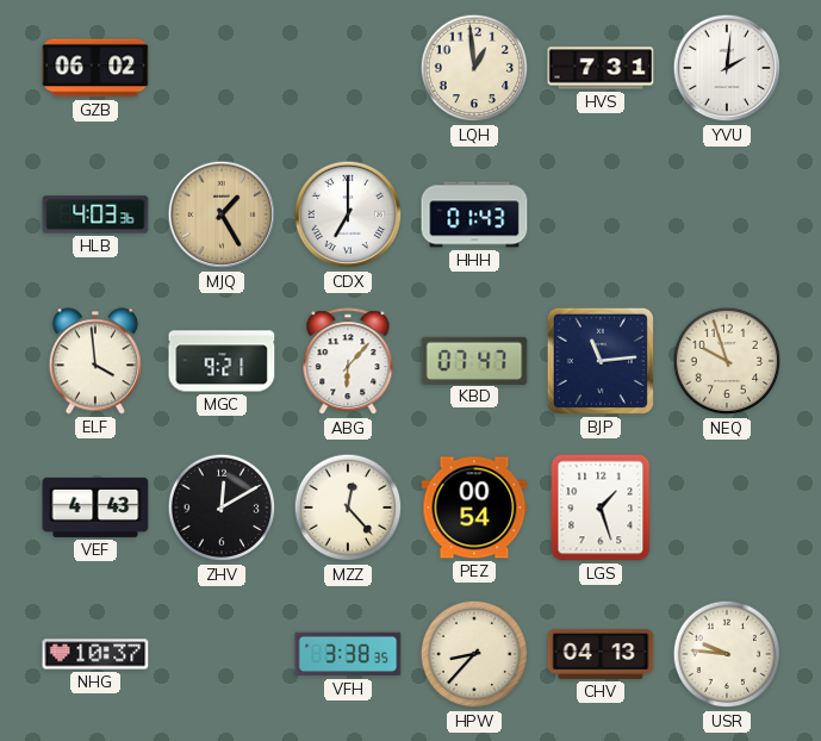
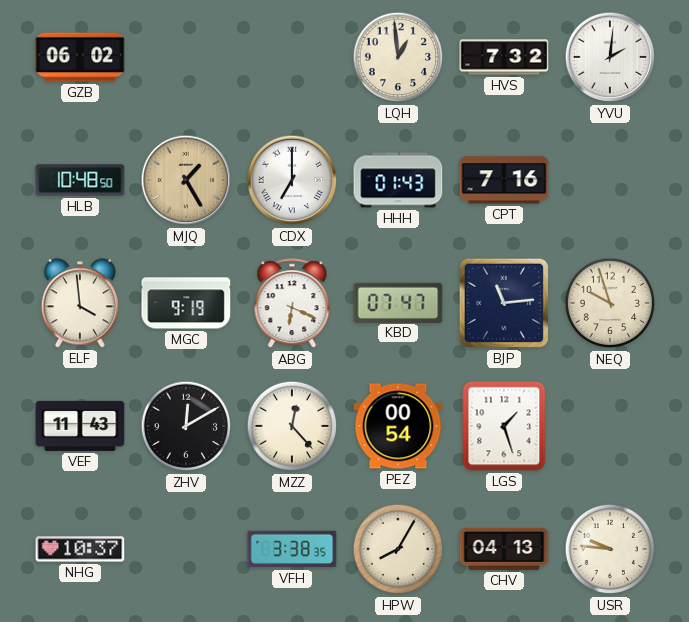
HVS: 7:31 -> 7:32 (504, 57)
HLB: 4:03 -> 10:48 (80, 180)
CPT: none -> 7:16 (504, 180)
MGC: 9:21 -> 9:19 (186, 303)
ABG: 6:07 -> 6:19 (292, 304)
VEF: 4:43 -> 11:43 (80, 426)
HPW: 8:37 -> 8:05 (398, 549)
